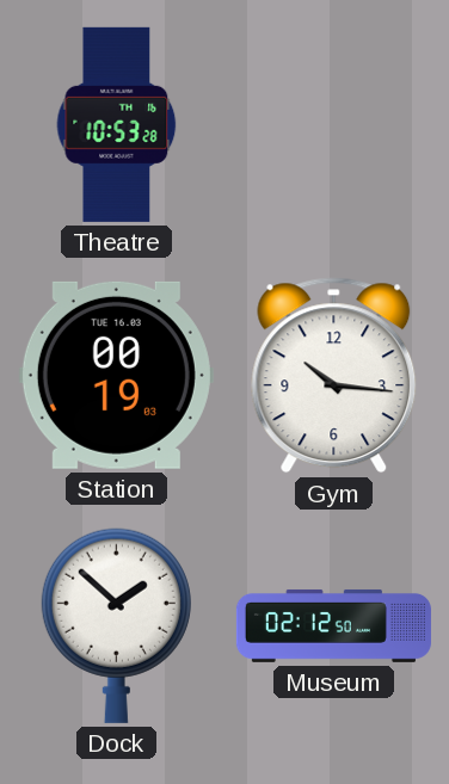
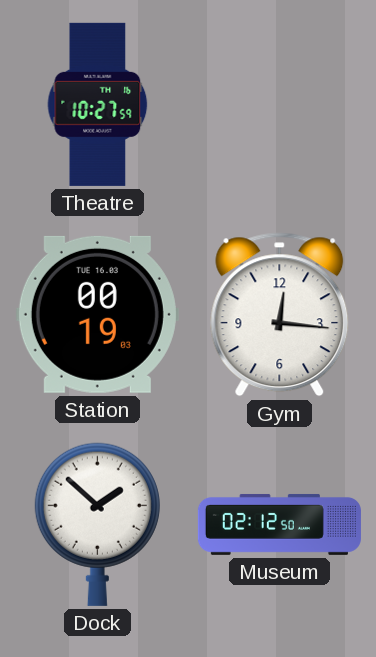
Theatre: 10:53 -> 10:27 (98, 104)
Gym: 10:16 -> 12:16 (280, 315)
